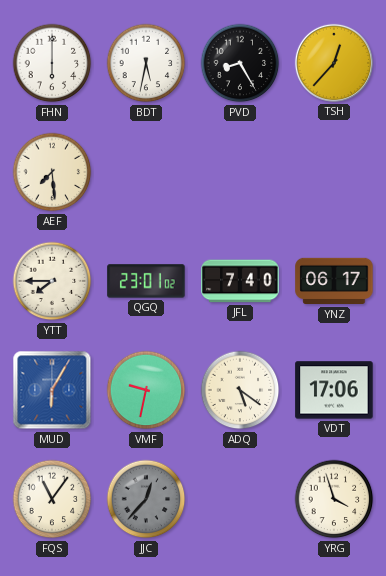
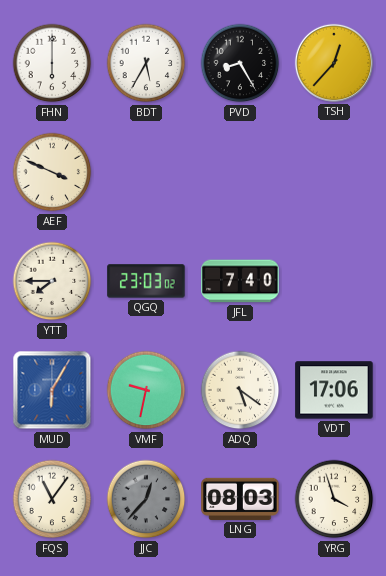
BDT: 5:32 -> 5:35 (146, 63)
AEF: 7:29 -> 3:49 (52, 172)
QGQ: 23:01 -> 23:03 (146, 281)
YNZ: 06:17 -> none (334, 281)
LNG: none -> 08:03 (240, 499)
